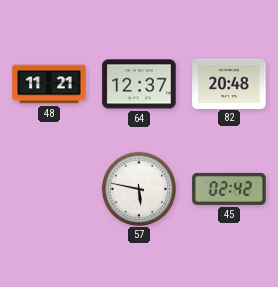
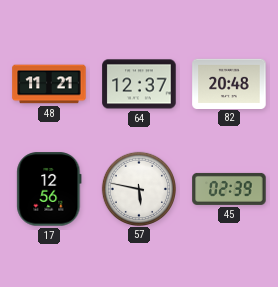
17: none -> 12:56 (49, 189)
45: 02:42 -> 02:39 (229, 189)
